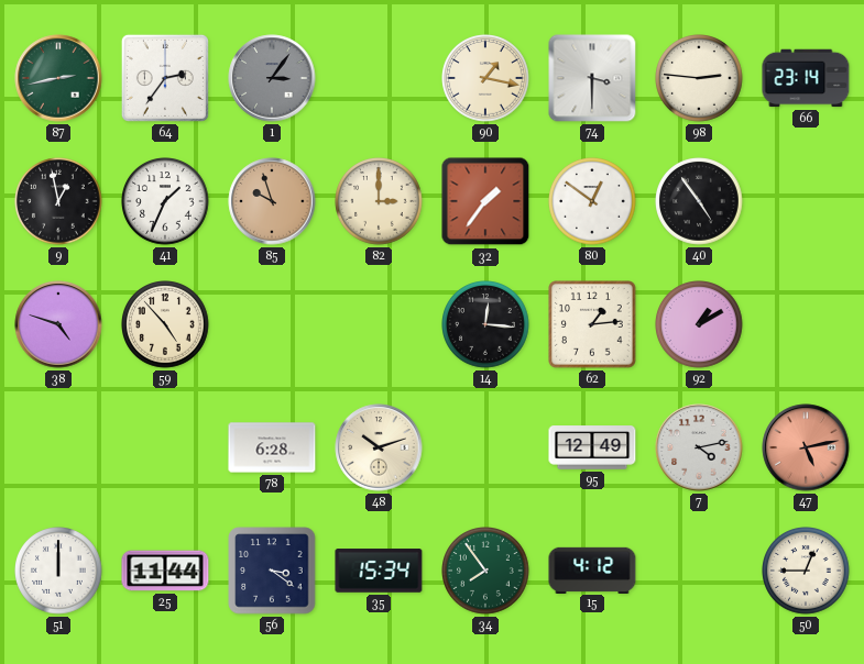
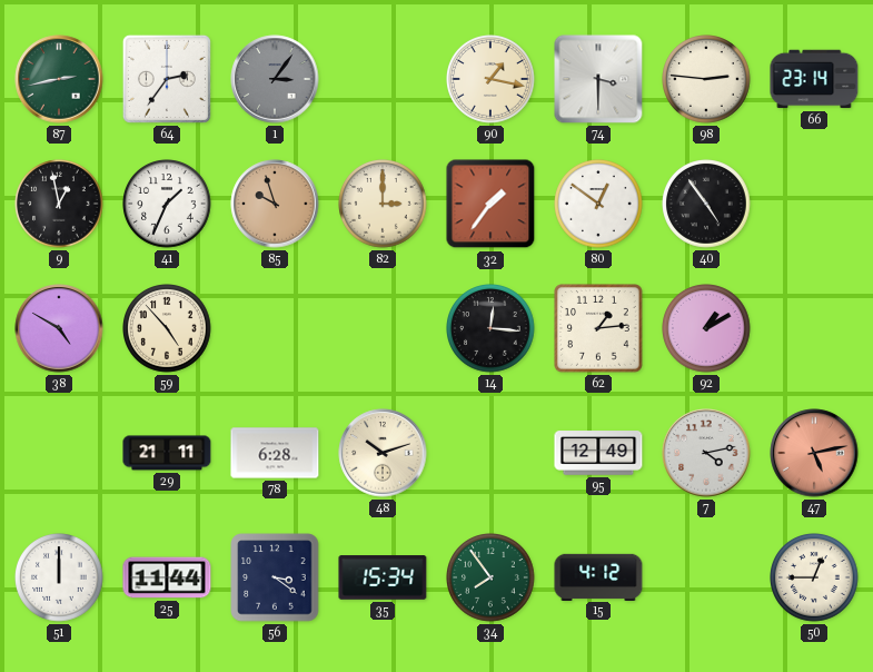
38: 4:48 -> 4:50 (59, 328)
29: none -> 21:11 (167, 453)
